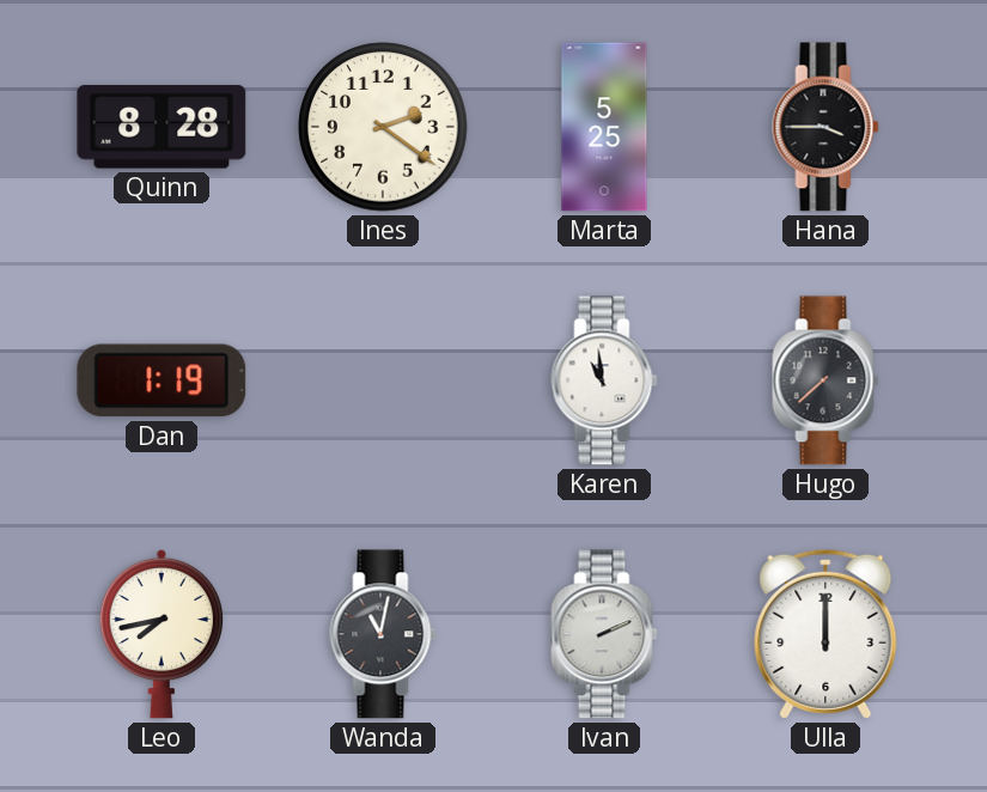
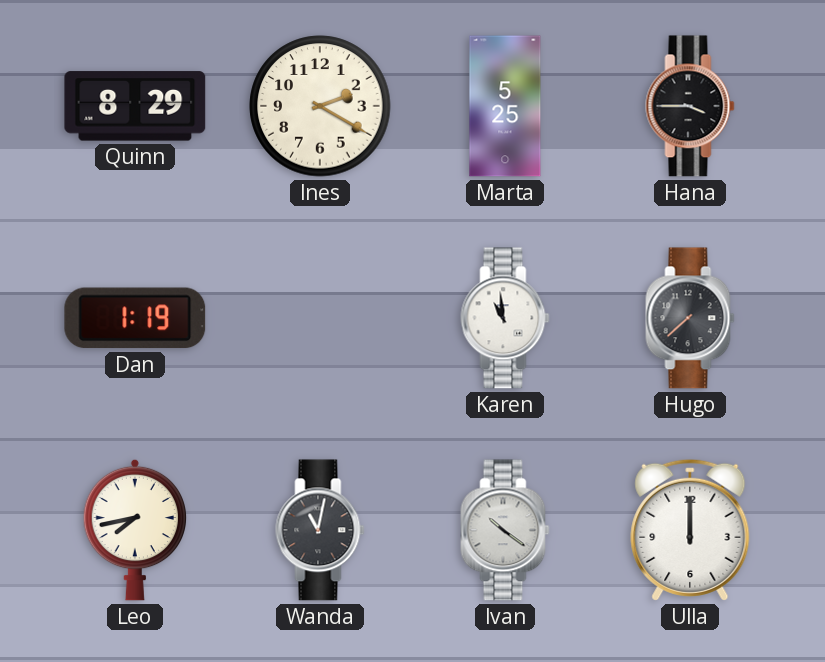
Quinn: 8:28 -> 8:29 (135, 106)
Ines: 2:21 -> 2:20 (320, 106)
Ivan: 2:11 -> 10:21 (505, 530)
